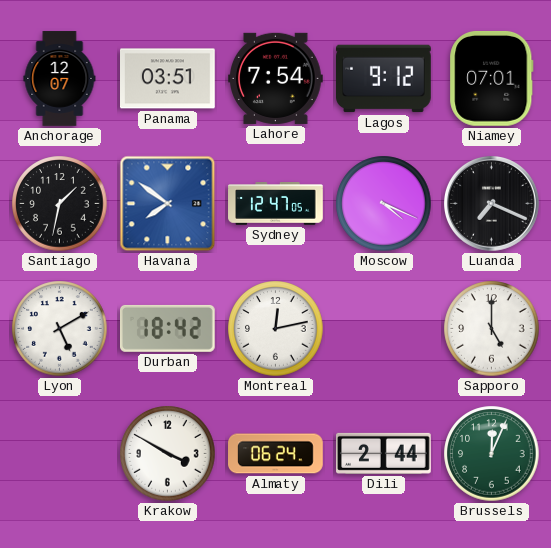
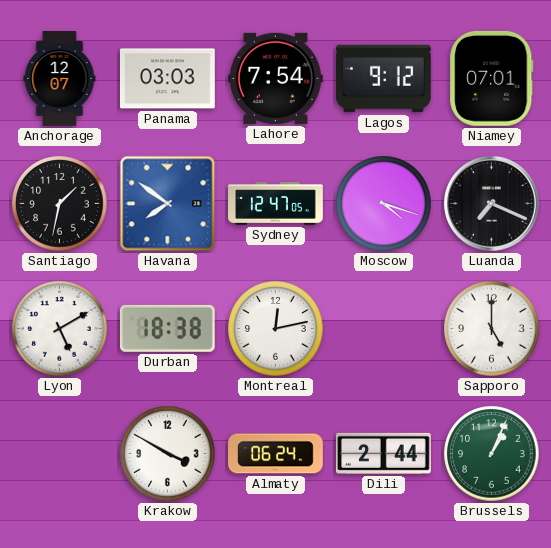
Panama: 03:51 -> 03:03 (168, 79)
Moscow: 4:19 -> 4:18 (384, 204)
Durban: 18:42 -> 18:38 (168, 328)
Brussels: 12:04 -> 1:04 (492, 454)
